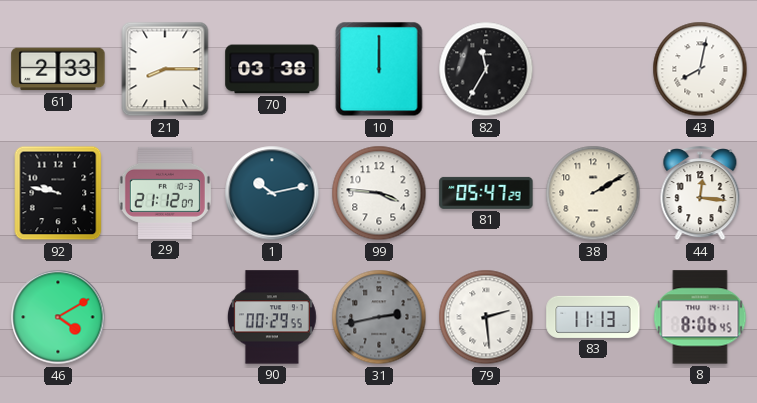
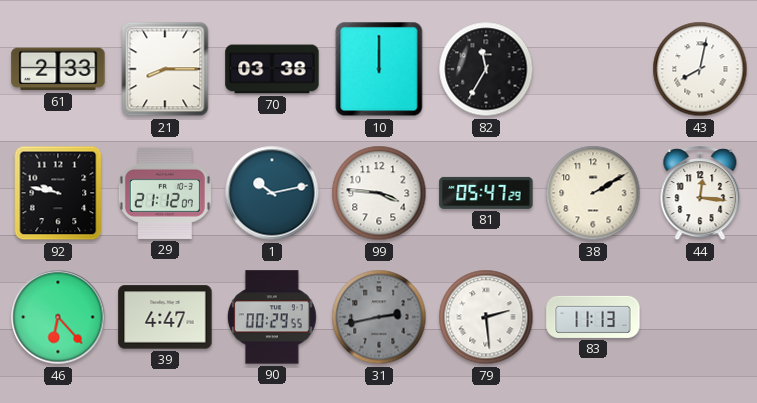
46: 4:10 -> 6:23 (58, 317)
39: none -> 4:47 (165, 317)
8: 8:06 -> none (700, 317)
